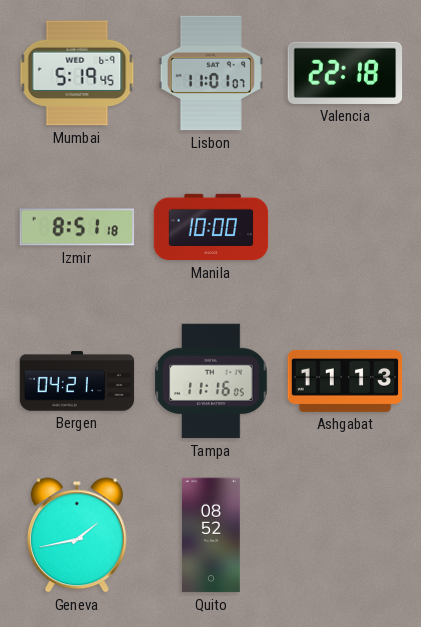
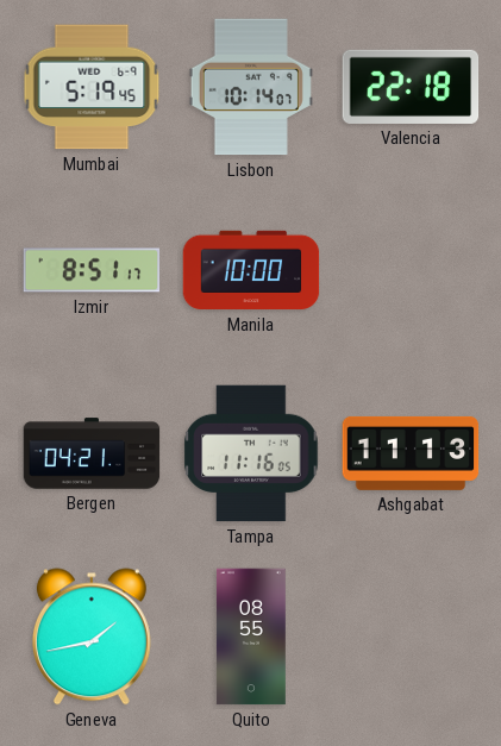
Lisbon: 11:01 -> 10:14 (251, 87)
Izmir: 8:51:18 -> 8:51:17 (92, 270)
Quito: 08:52 -> 08:55 (251, 637)
